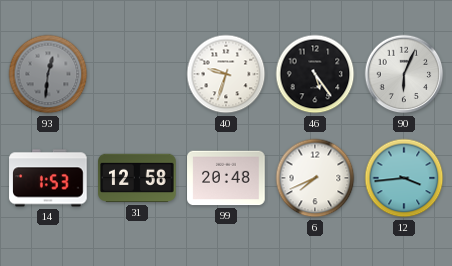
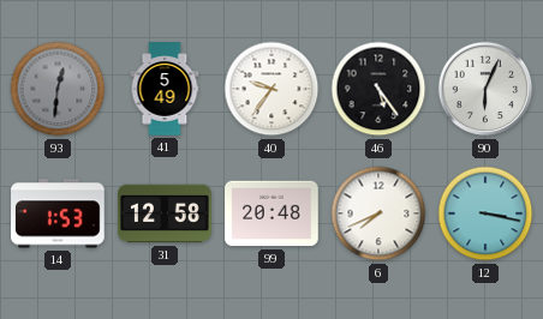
41: none -> 5:49 (165, 89)
40: 9:33 -> 9:36 (271, 89)
12: 3:44 -> 3:17 (485, 213)
